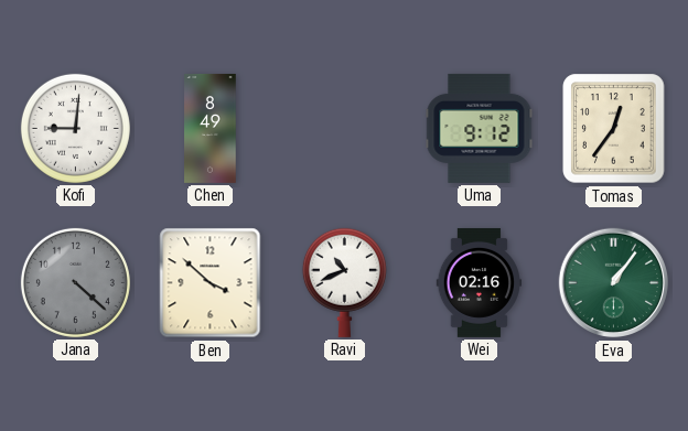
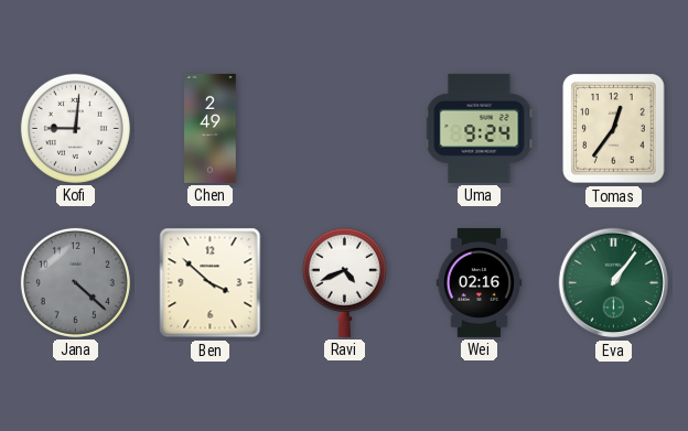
Chen: 8:49 -> 2:49 (211, 128)
Uma: 9:12 -> 9:24 (480, 128)
Ravi: 10:41 -> 4:41 (344, 282)
